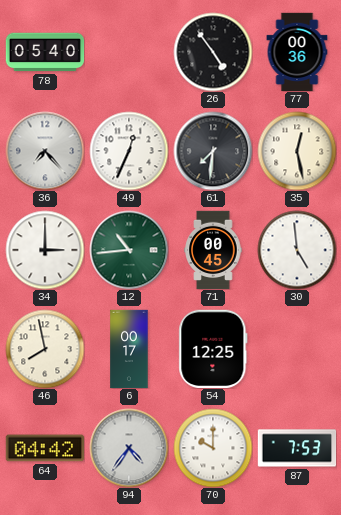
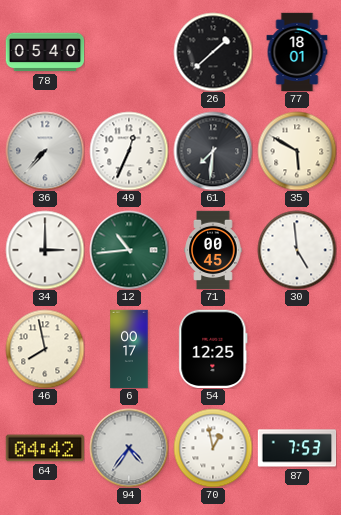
26: 4:54 -> 1:38 (213, 52)
77: 00:36 -> 18:01 (297, 52)
36: 7:23 -> 7:37 (45, 151)
35: 12:28 -> 5:50 (297, 151)
70: 10:00 -> 12:58 (213, 448)
